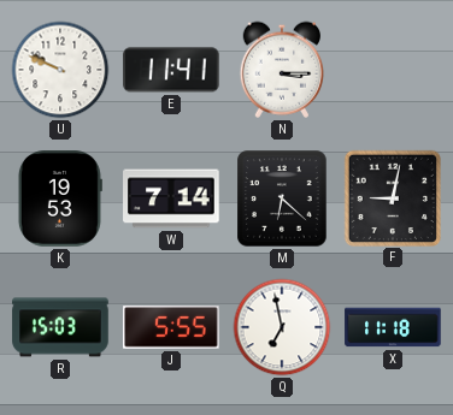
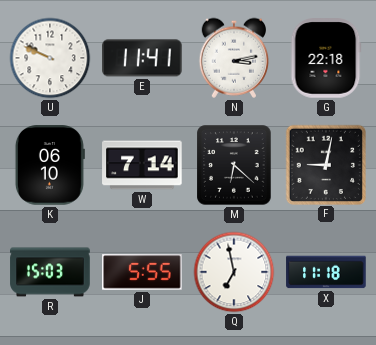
N: 3:15 -> 3:13 (234, 58)
G: none -> 22:18 (326, 58)
K: 19:53 -> 06:10 (49, 165)
